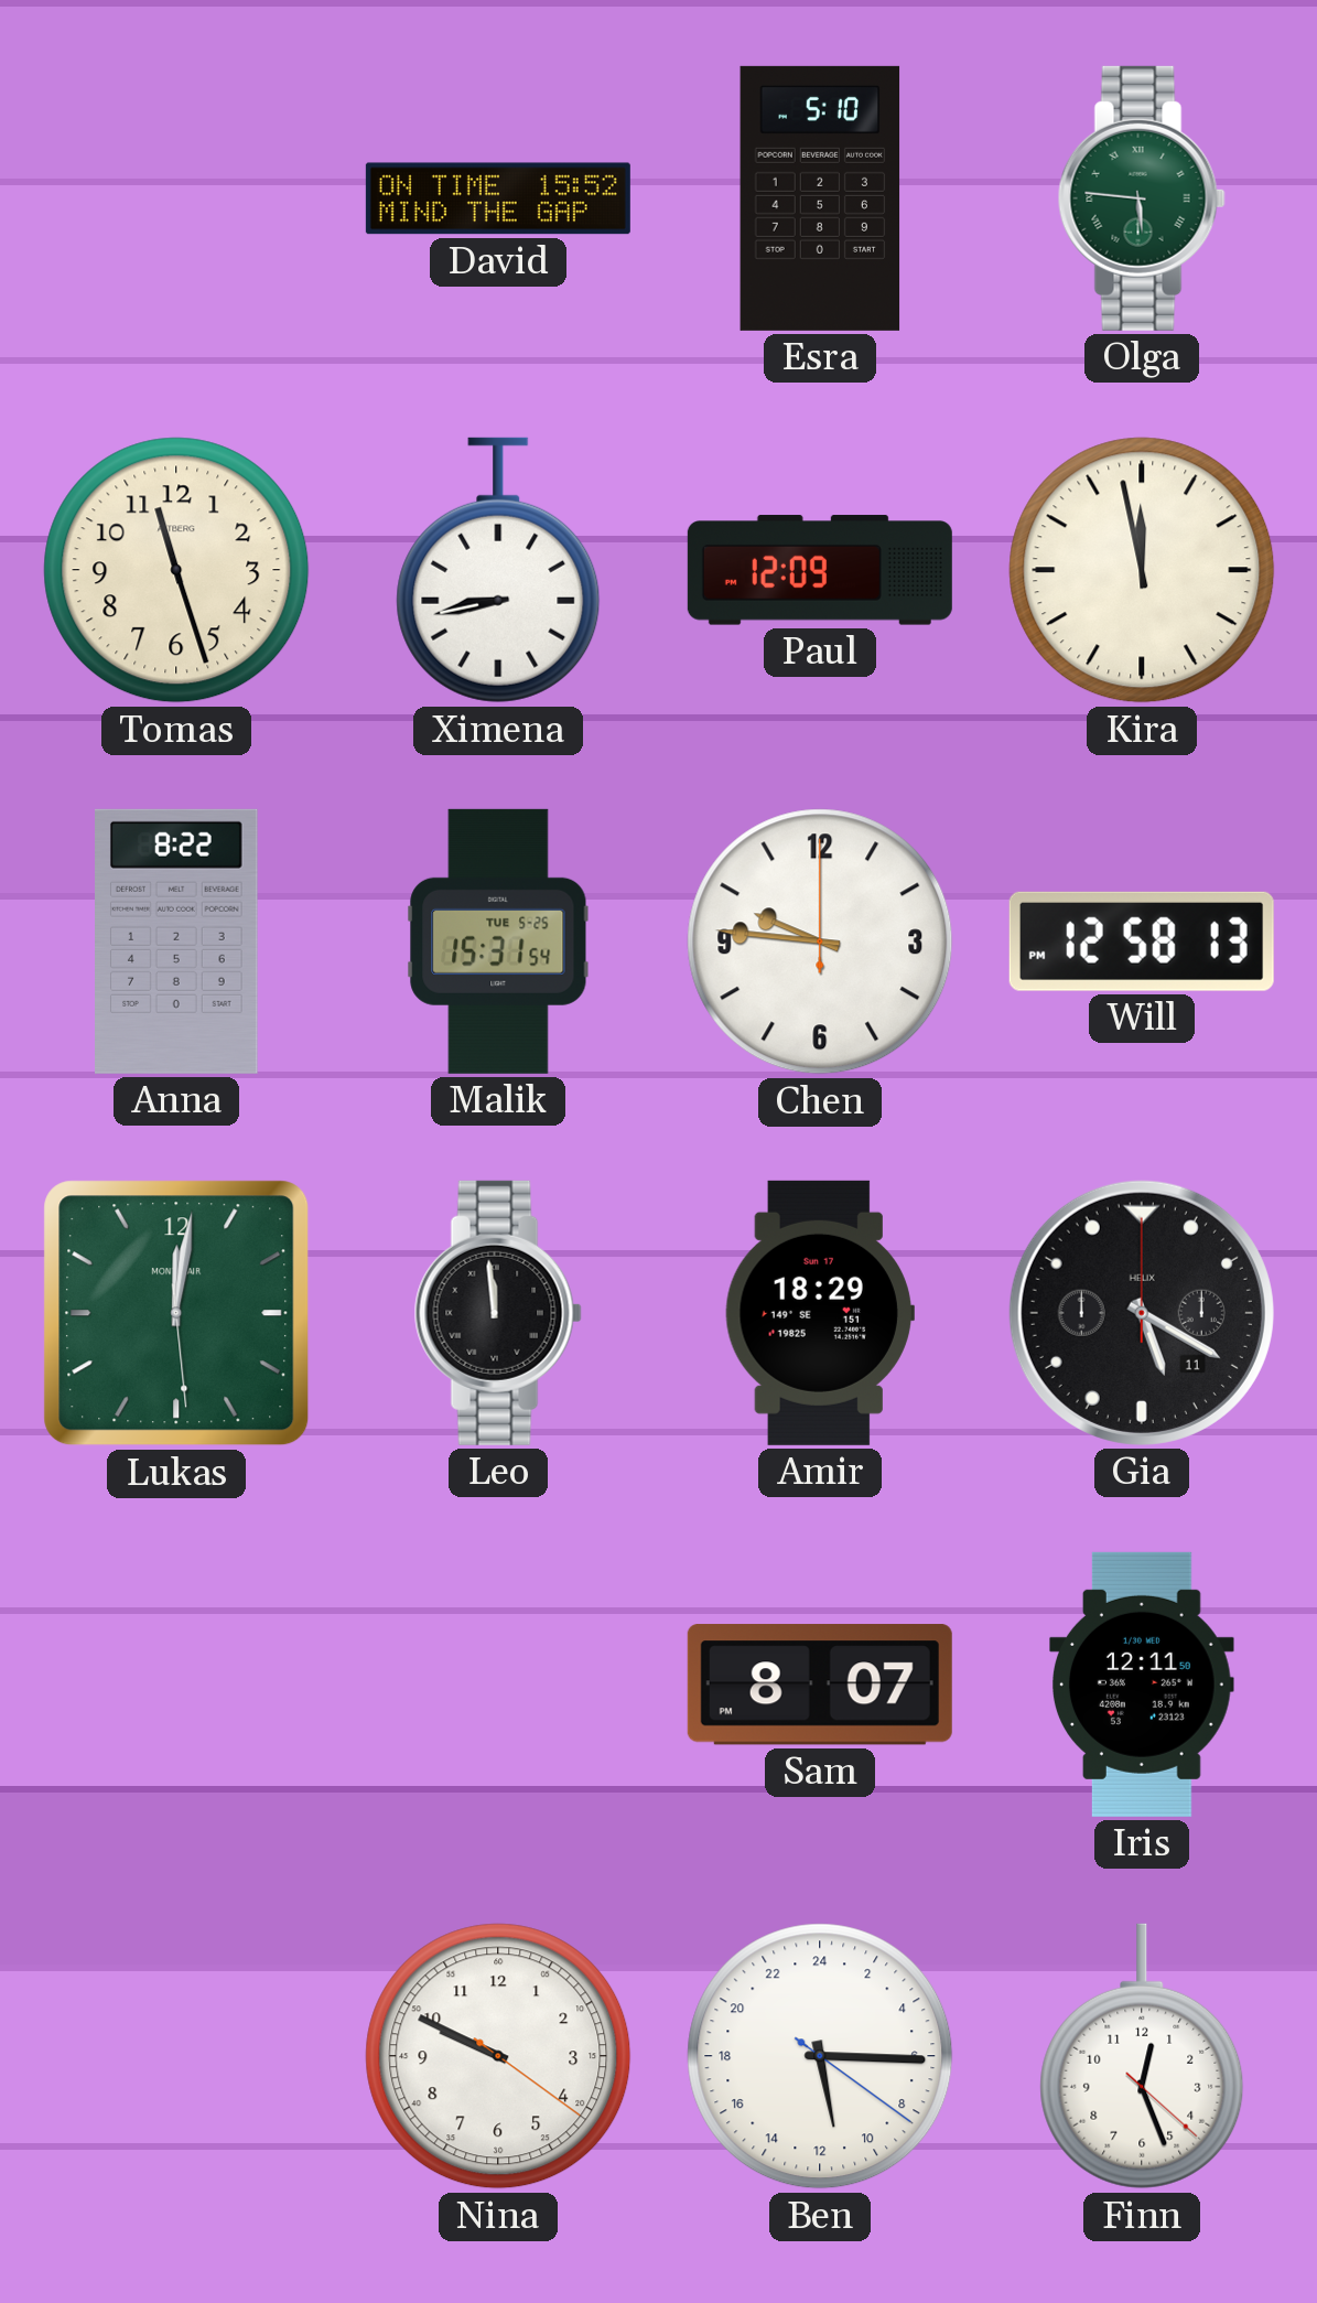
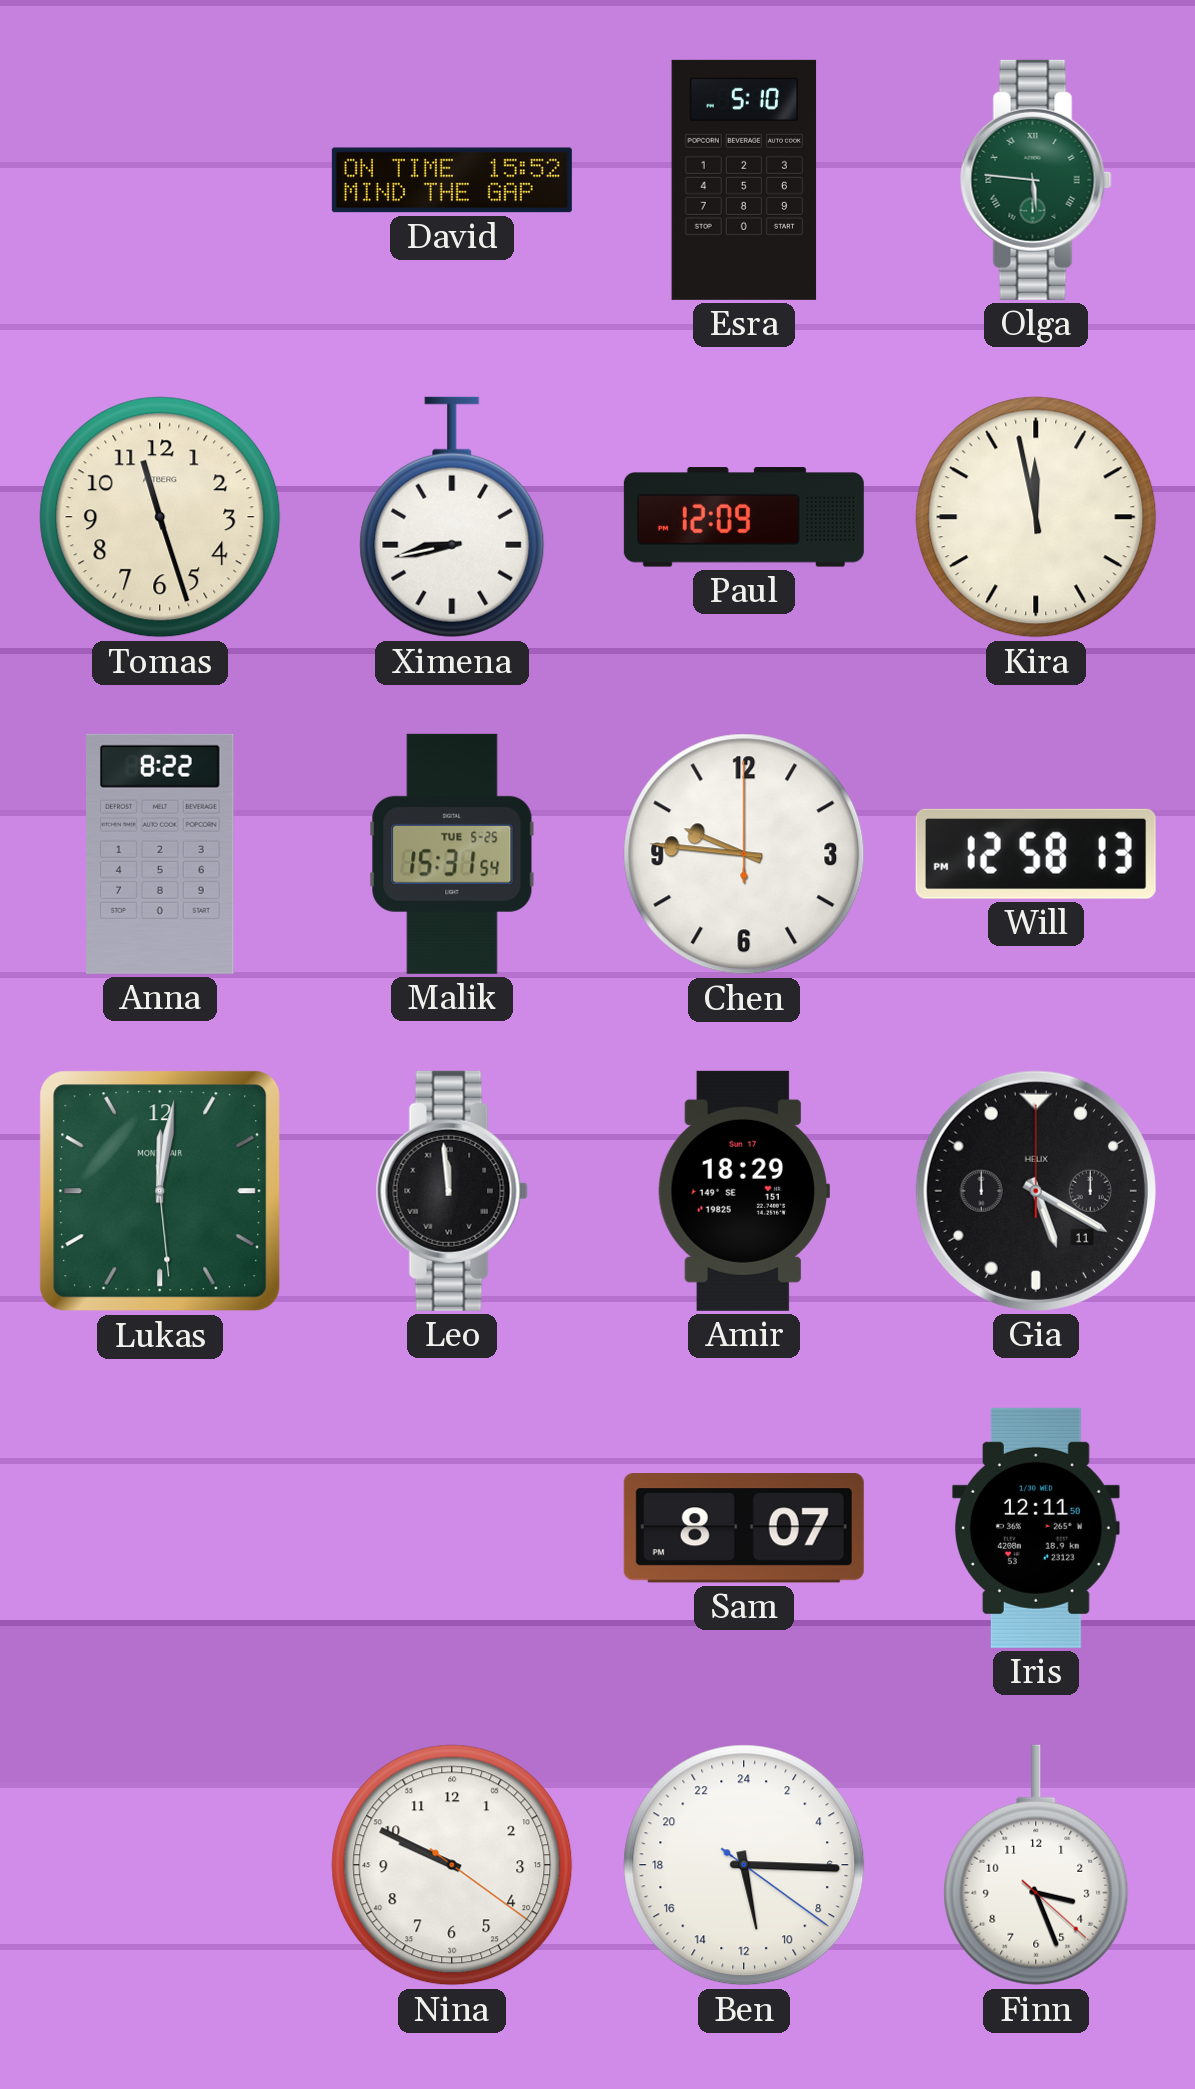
Finn: 12:26 -> 3:26 (1036, 1865)
